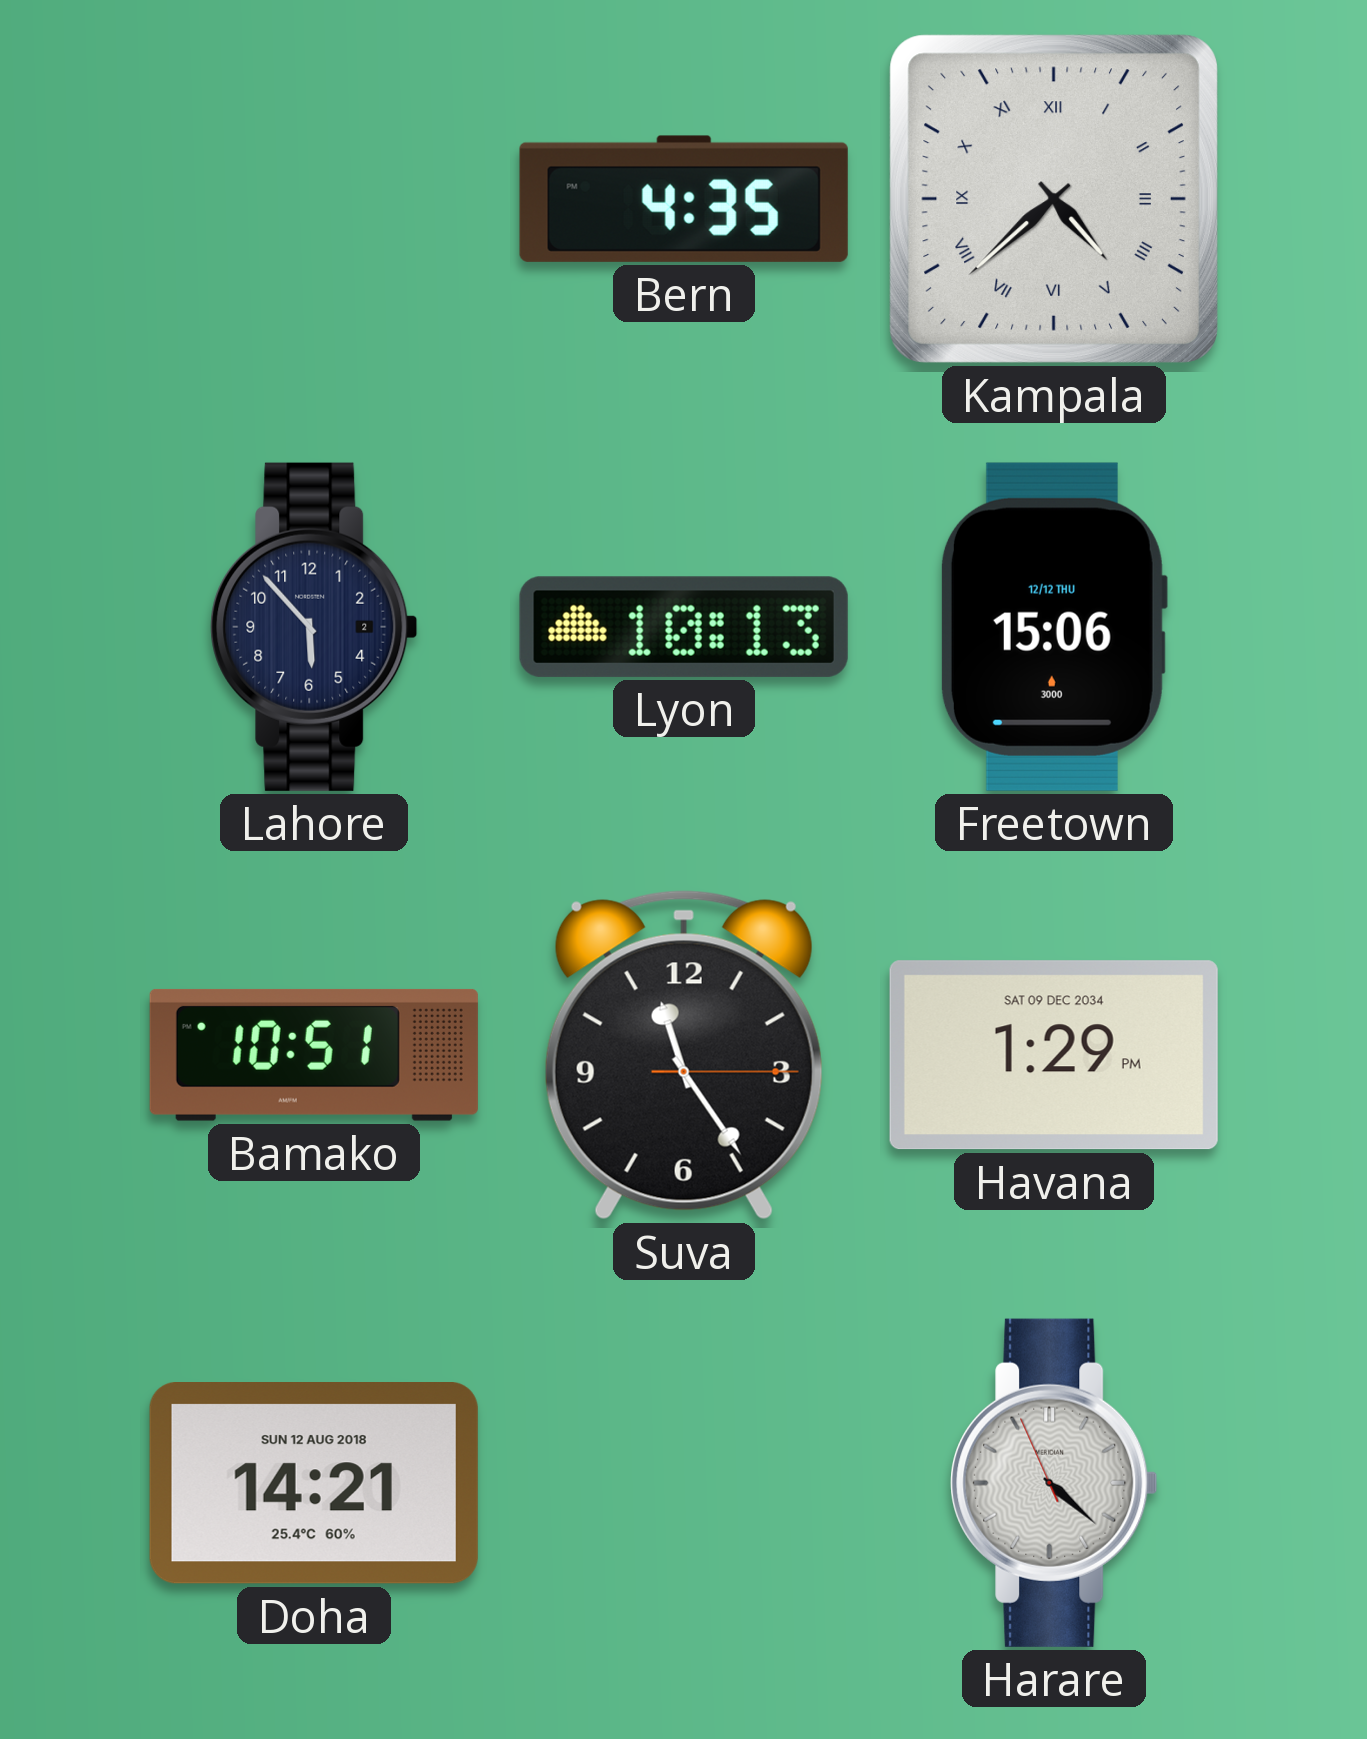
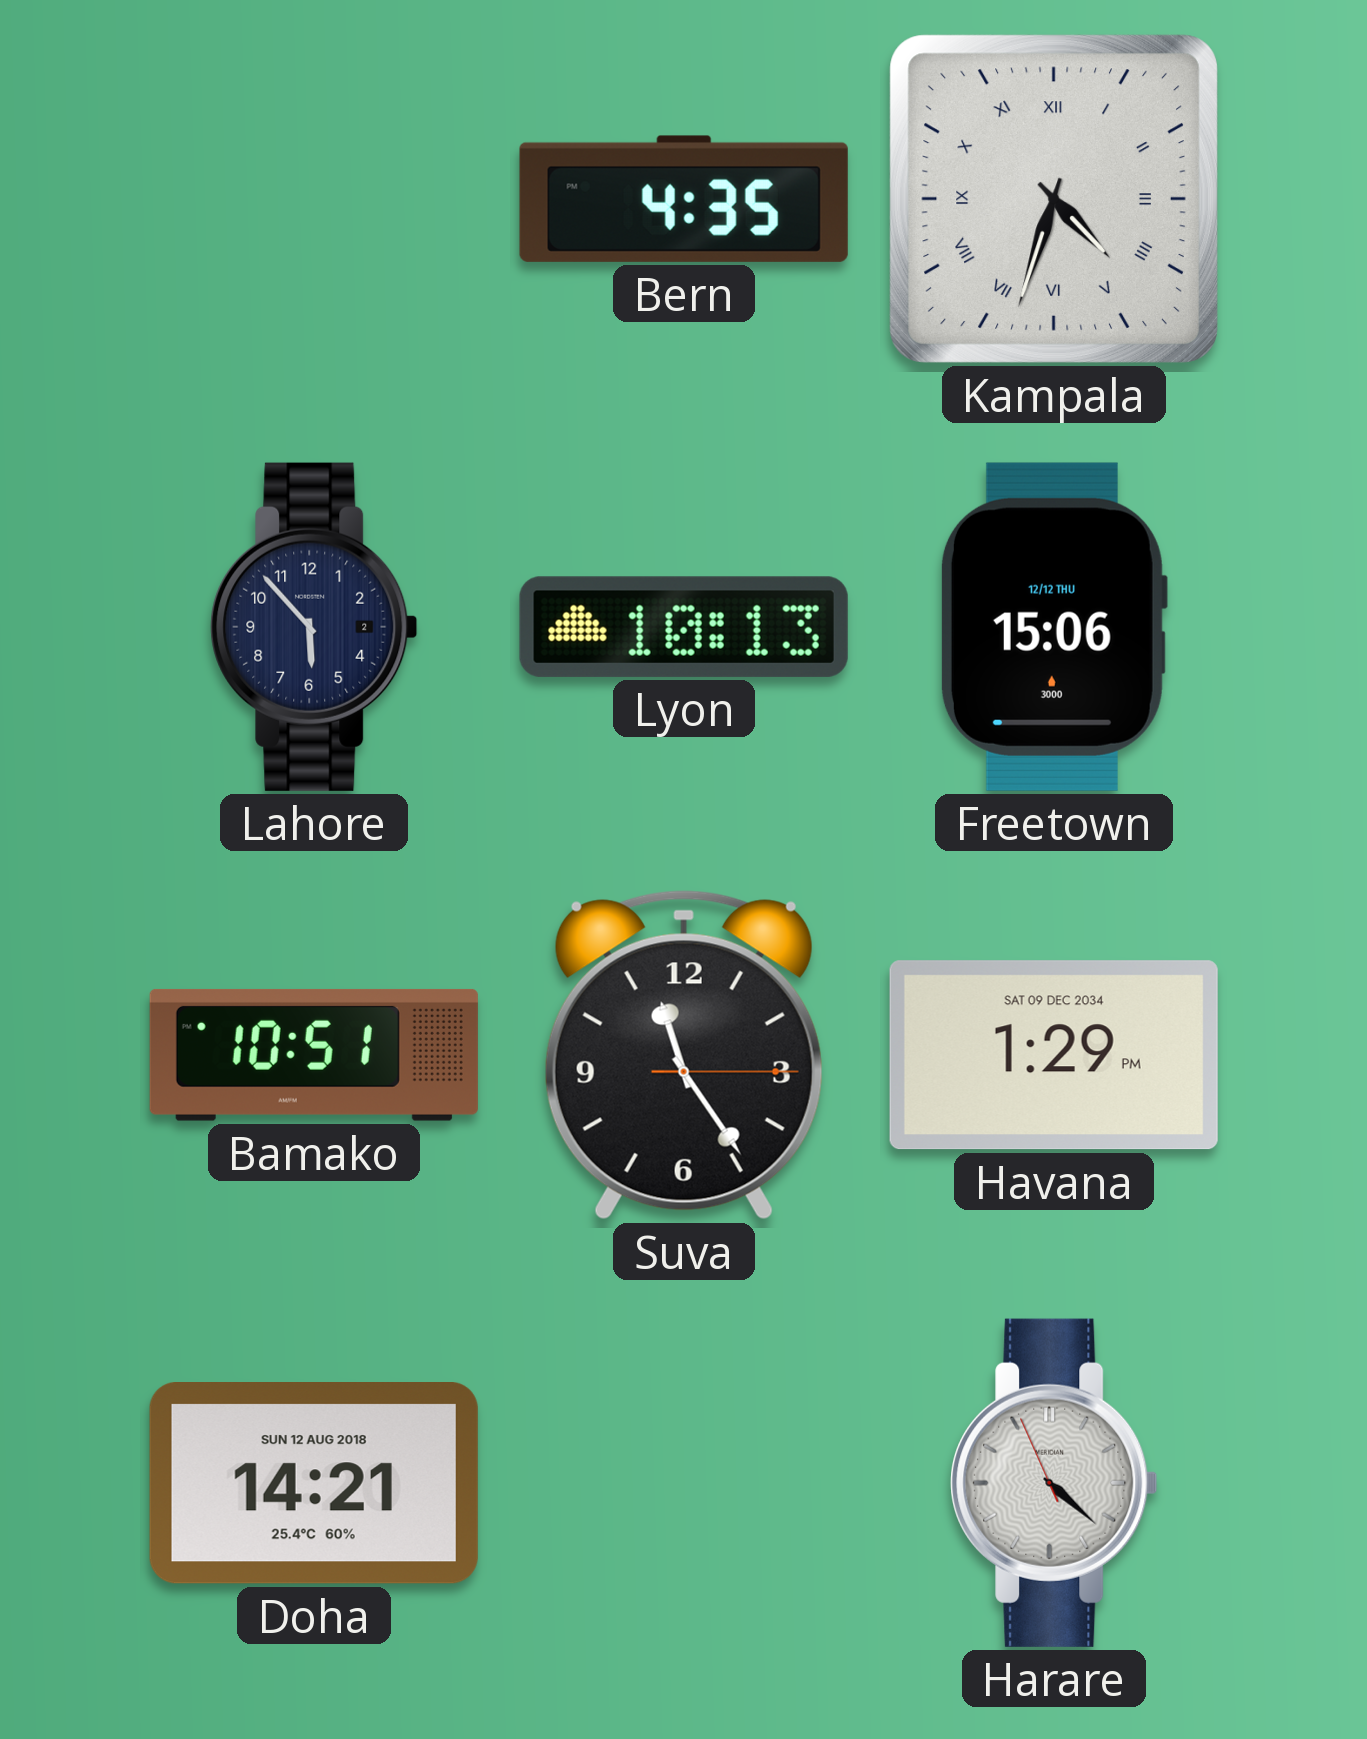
Kampala: 4:38 -> 4:33 (1054, 199)
